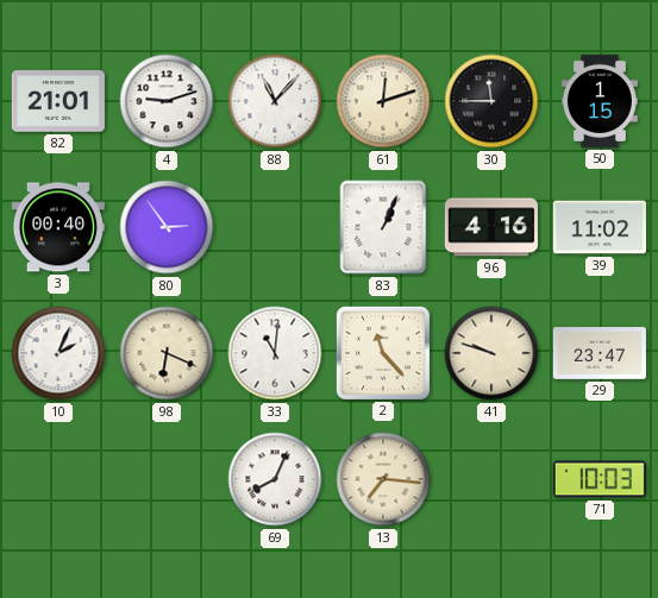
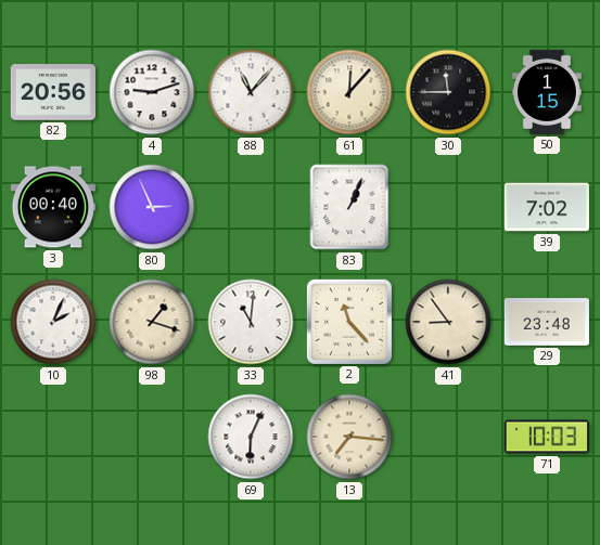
82: 21:01 -> 20:56 (53, 92)
61: 12:12 -> 12:07 (349, 92)
80: 2:54 -> 2:56 (152, 207)
96: 4:16 -> none (491, 227)
39: 11:02 -> 7:02 (547, 207)
98: 6:19 -> 1:18 (152, 322)
41: 9:48 -> 8:54 (448, 322)
29: 23:47 -> 23:48 (547, 322)
69: 8:04 -> 6:04 (251, 437)
